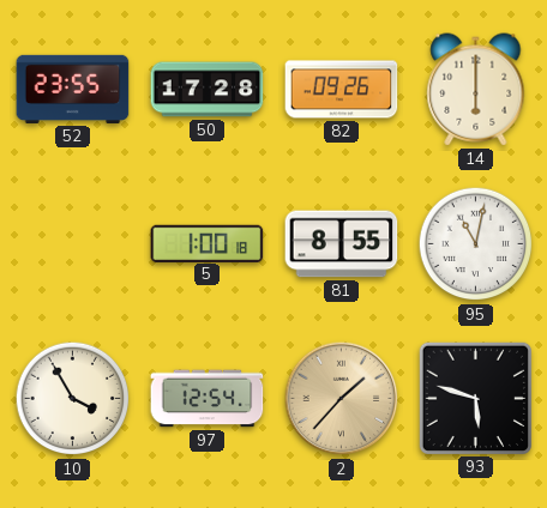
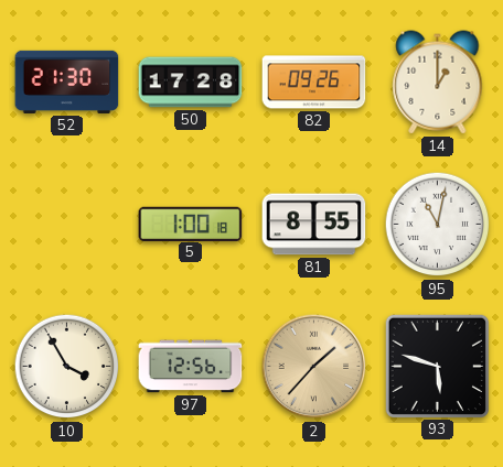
52: 23:55 -> 21:30 (67, 82)
14: 6:00 -> 1:00 (438, 83)
97: 12:54 -> 12:56 (191, 367)
